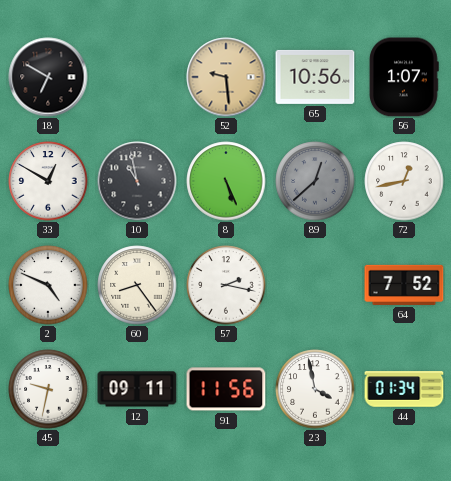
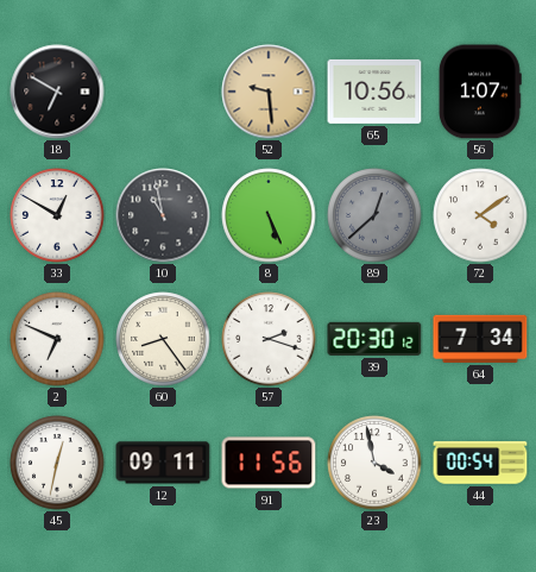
72: 12:43 -> 4:09 (480, 215)
2: 4:49 -> 6:49 (57, 339)
57: 2:17 -> 2:18 (269, 339)
39: none -> 20:30 (374, 339)
64: 7:52 -> 7:34 (480, 339)
45: 9:32 -> 12:32 (57, 463)
44: 01:34 -> 00:54 (480, 463)
